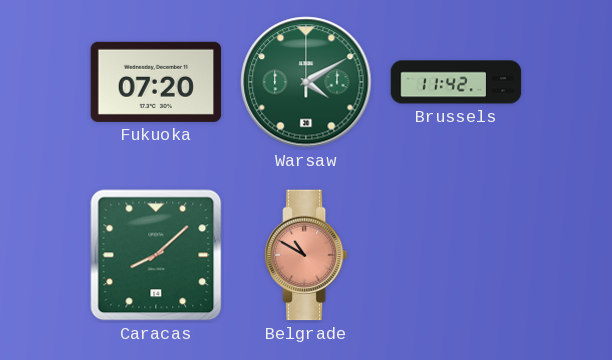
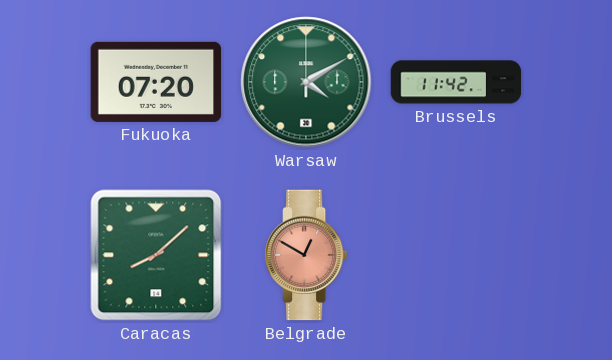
Belgrade: 10:50 -> 12:50 (306, 255)
